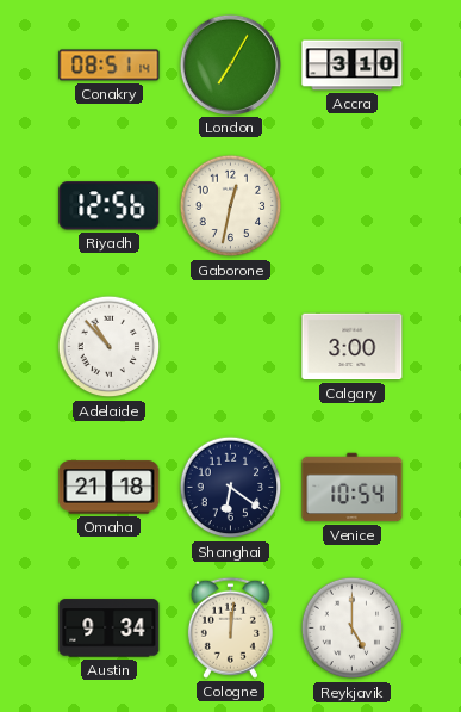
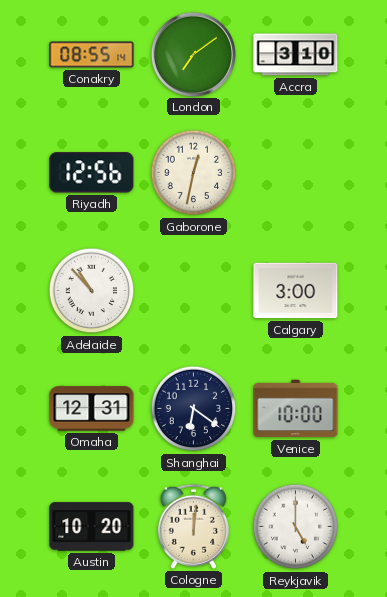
Conakry: 08:51 -> 08:55 (92, 55)
London: 7:05 -> 7:09 (193, 54)
Omaha: 21:18 -> 12:31 (92, 409)
Venice: 10:54 -> 10:00 (296, 409)
Austin: 9:34 -> 10:20 (92, 527)
